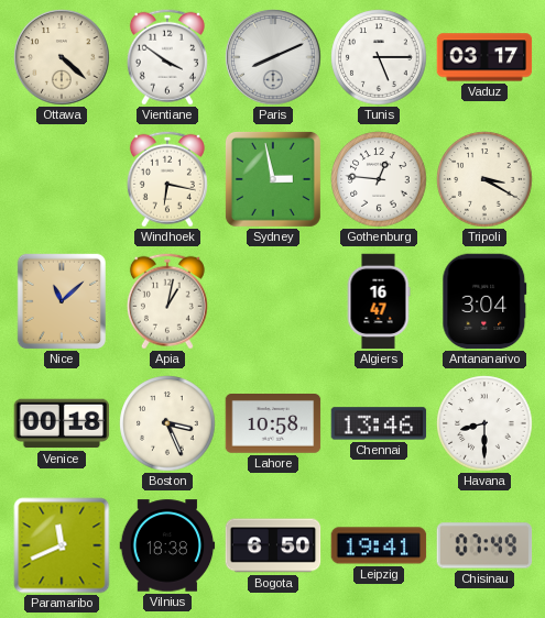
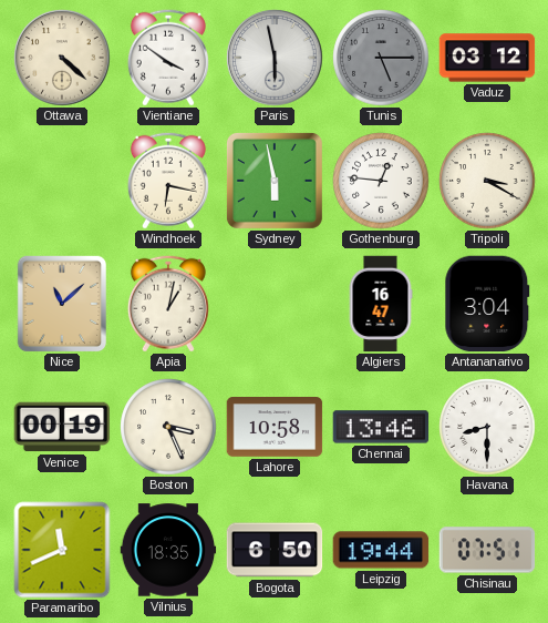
Paris: 8:11 -> 5:58 (275, 58)
Tunis dial: white -> grey (381, 58)
Vaduz: 03:17 -> 03:12 (487, 58)
Sydney: 2:58 -> 5:58 (275, 181)
Venice: 00:18 -> 00:19 (62, 427)
Vilnius: 18:38 -> 18:35 (168, 550)
Leipzig: 19:41 -> 19:44 (381, 550)
Chisinau: 07:49 -> 07:51 (487, 550)
